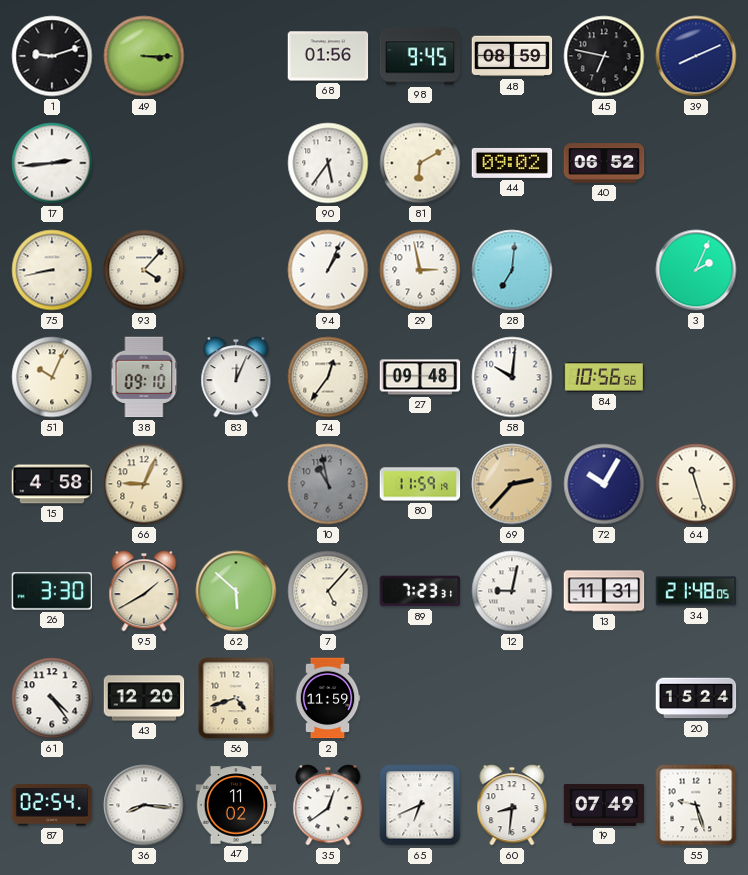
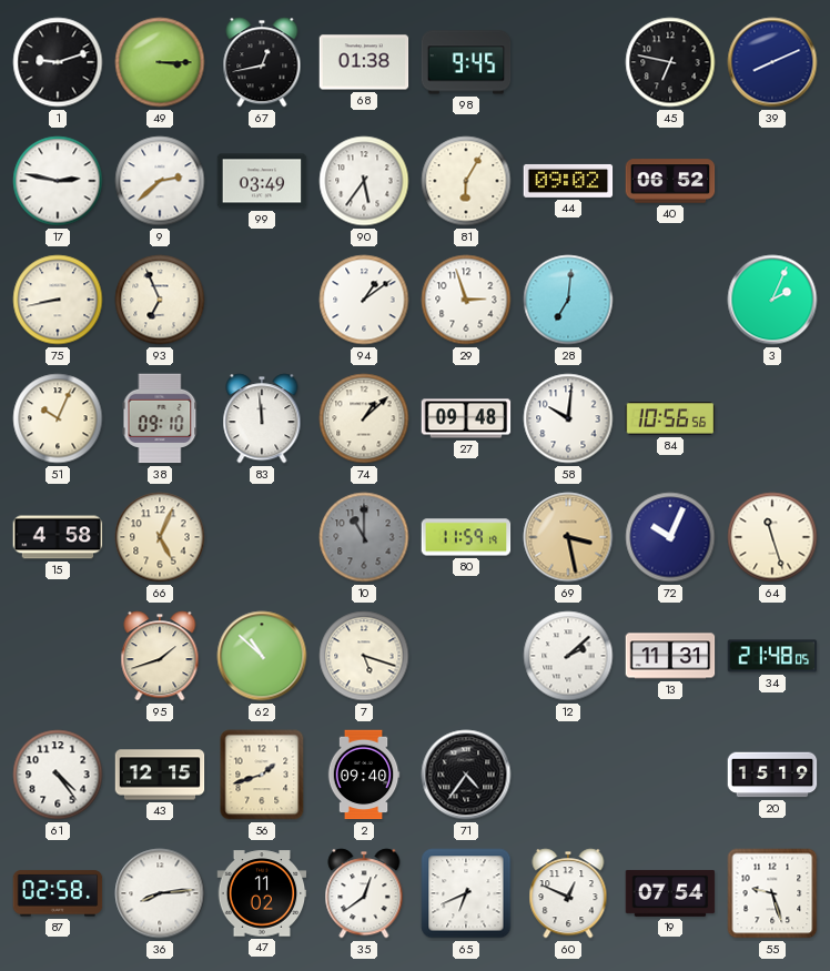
67: none -> 12:43 (262, 62)
68: 01:56 -> 01:38 (364, 62)
48: 08:59 -> none (512, 56)
17: 2:44 -> 2:47 (58, 181)
9: none -> 2:38 (160, 181)
99: none -> 03:49 (262, 181)
81: 6:10 -> 6:05 (466, 181)
93: 4:07 -> 6:56 (160, 300)
94: 1:04 -> 1:09 (364, 300)
29: 2:58 -> 2:57 (466, 300)
83: 12:04 -> 11:59 (262, 418)
74: 12:36 -> 1:08 (364, 418)
66: 9:04 -> 5:04 (160, 537)
10: 10:58 -> 11:00 (364, 537)
69: 2:37 -> 3:28 (568, 537)
72: 10:05 -> 10:04 (670, 537)
26: 3:30 -> none (52, 591)
95: 1:40 -> 1:42 (160, 656)
62: 5:52 -> 10:52 (262, 656)
7: 5:07 -> 5:18 (364, 656)
89: 7:23 -> none (420, 591)
12: 9:02 -> 2:08 (568, 656)
43: 12:20 -> 12:15 (160, 775)
56: 4:42 -> 1:42 (262, 775)
2: 11:59 -> 09:40 (364, 775)
71: none -> 4:36 (466, 775)
20: 15:24 -> 15:19 (772, 775)
87: 02:54 -> 02:58 (58, 893)
36: 8:16 -> 8:14 (160, 893)
60: 8:31 -> 12:49 (568, 893)
19: 07:49 -> 07:54 (670, 893)
